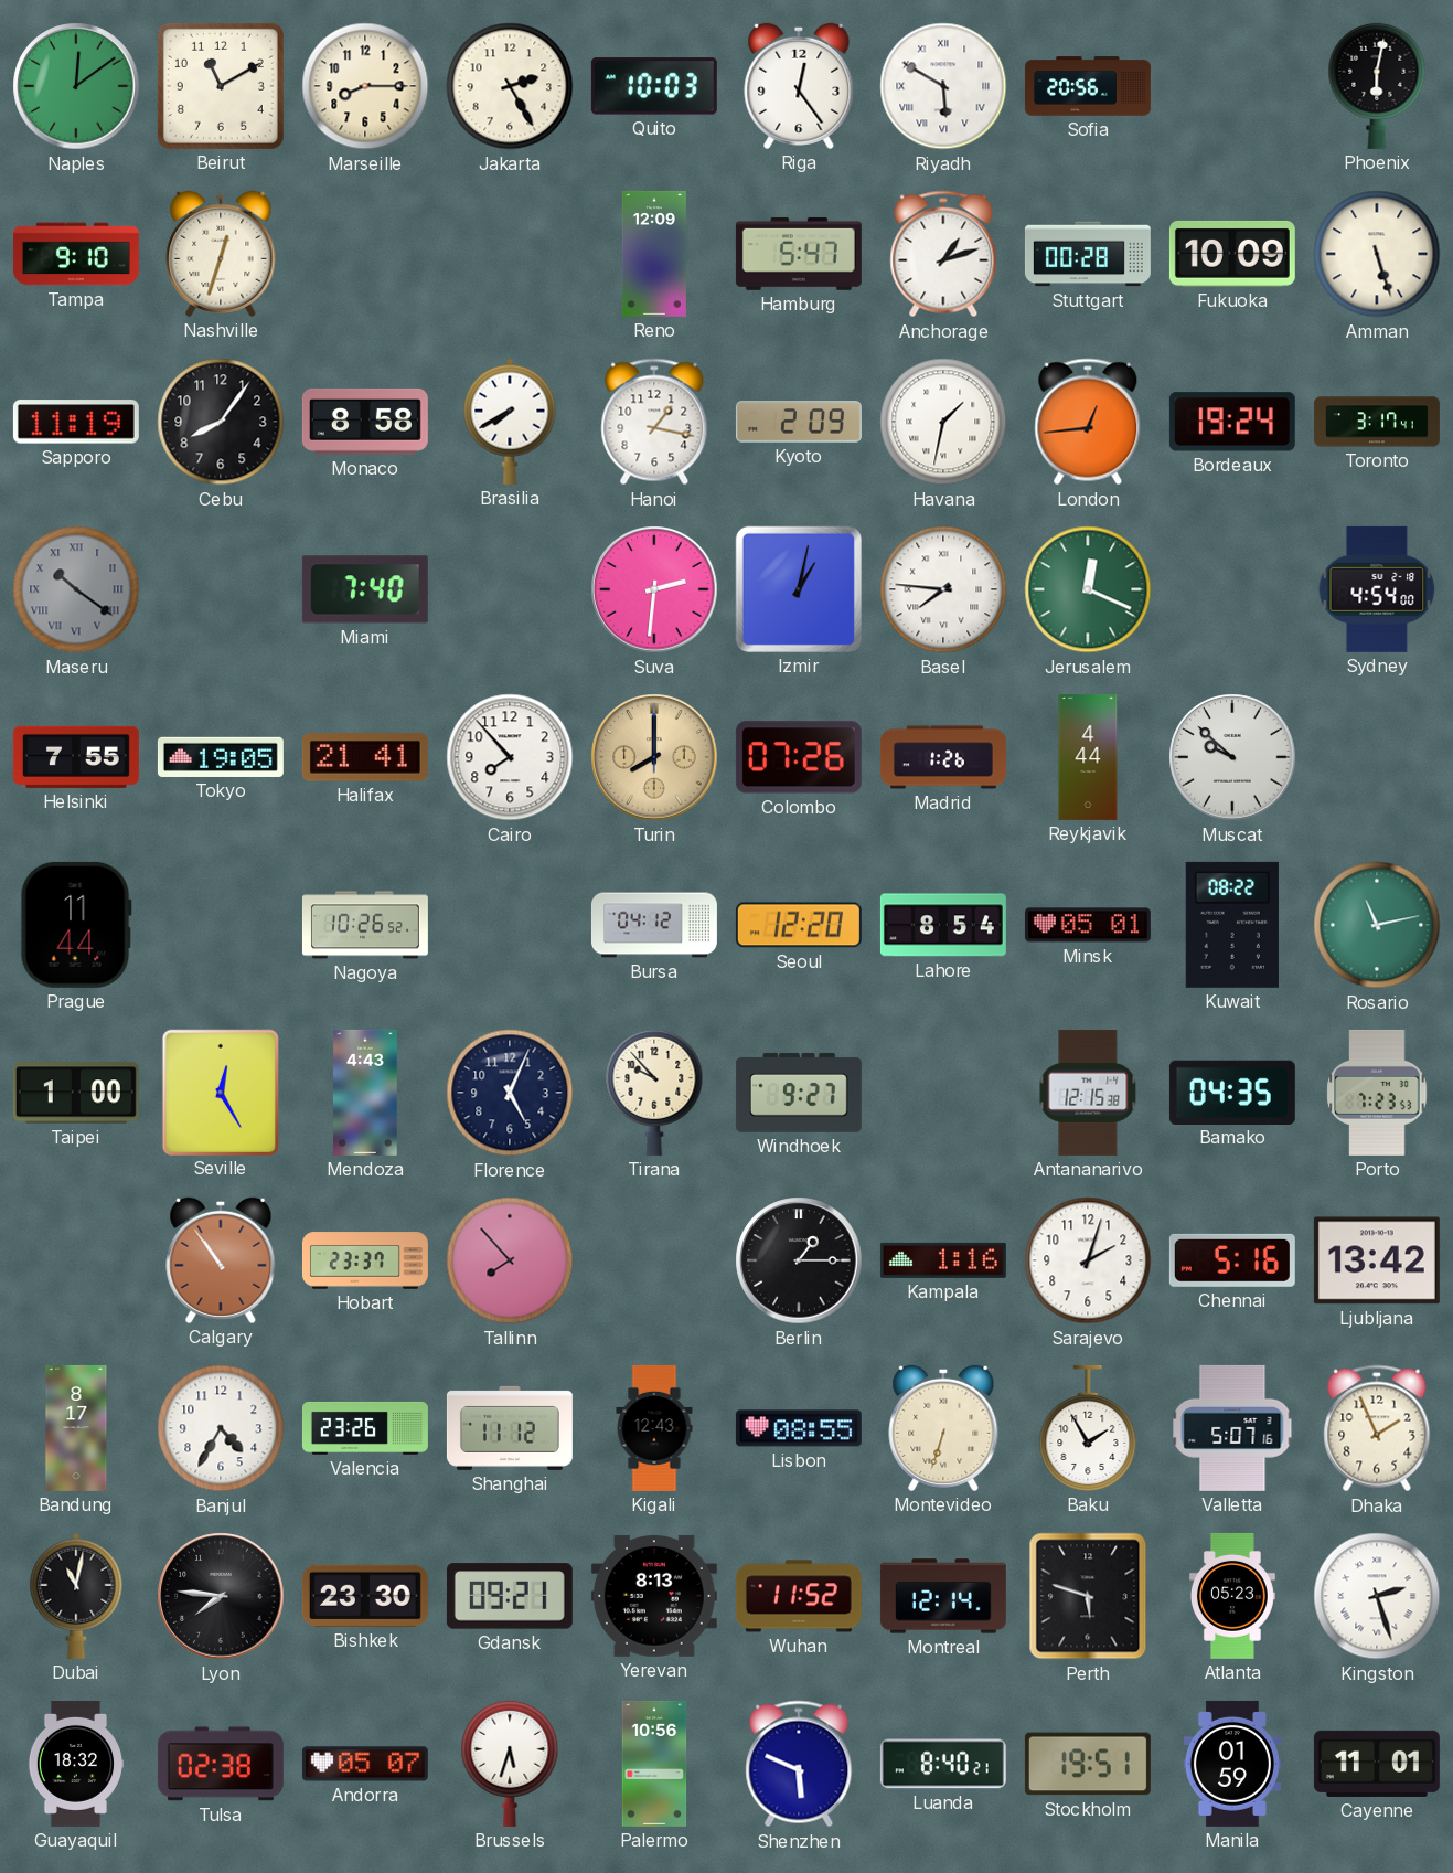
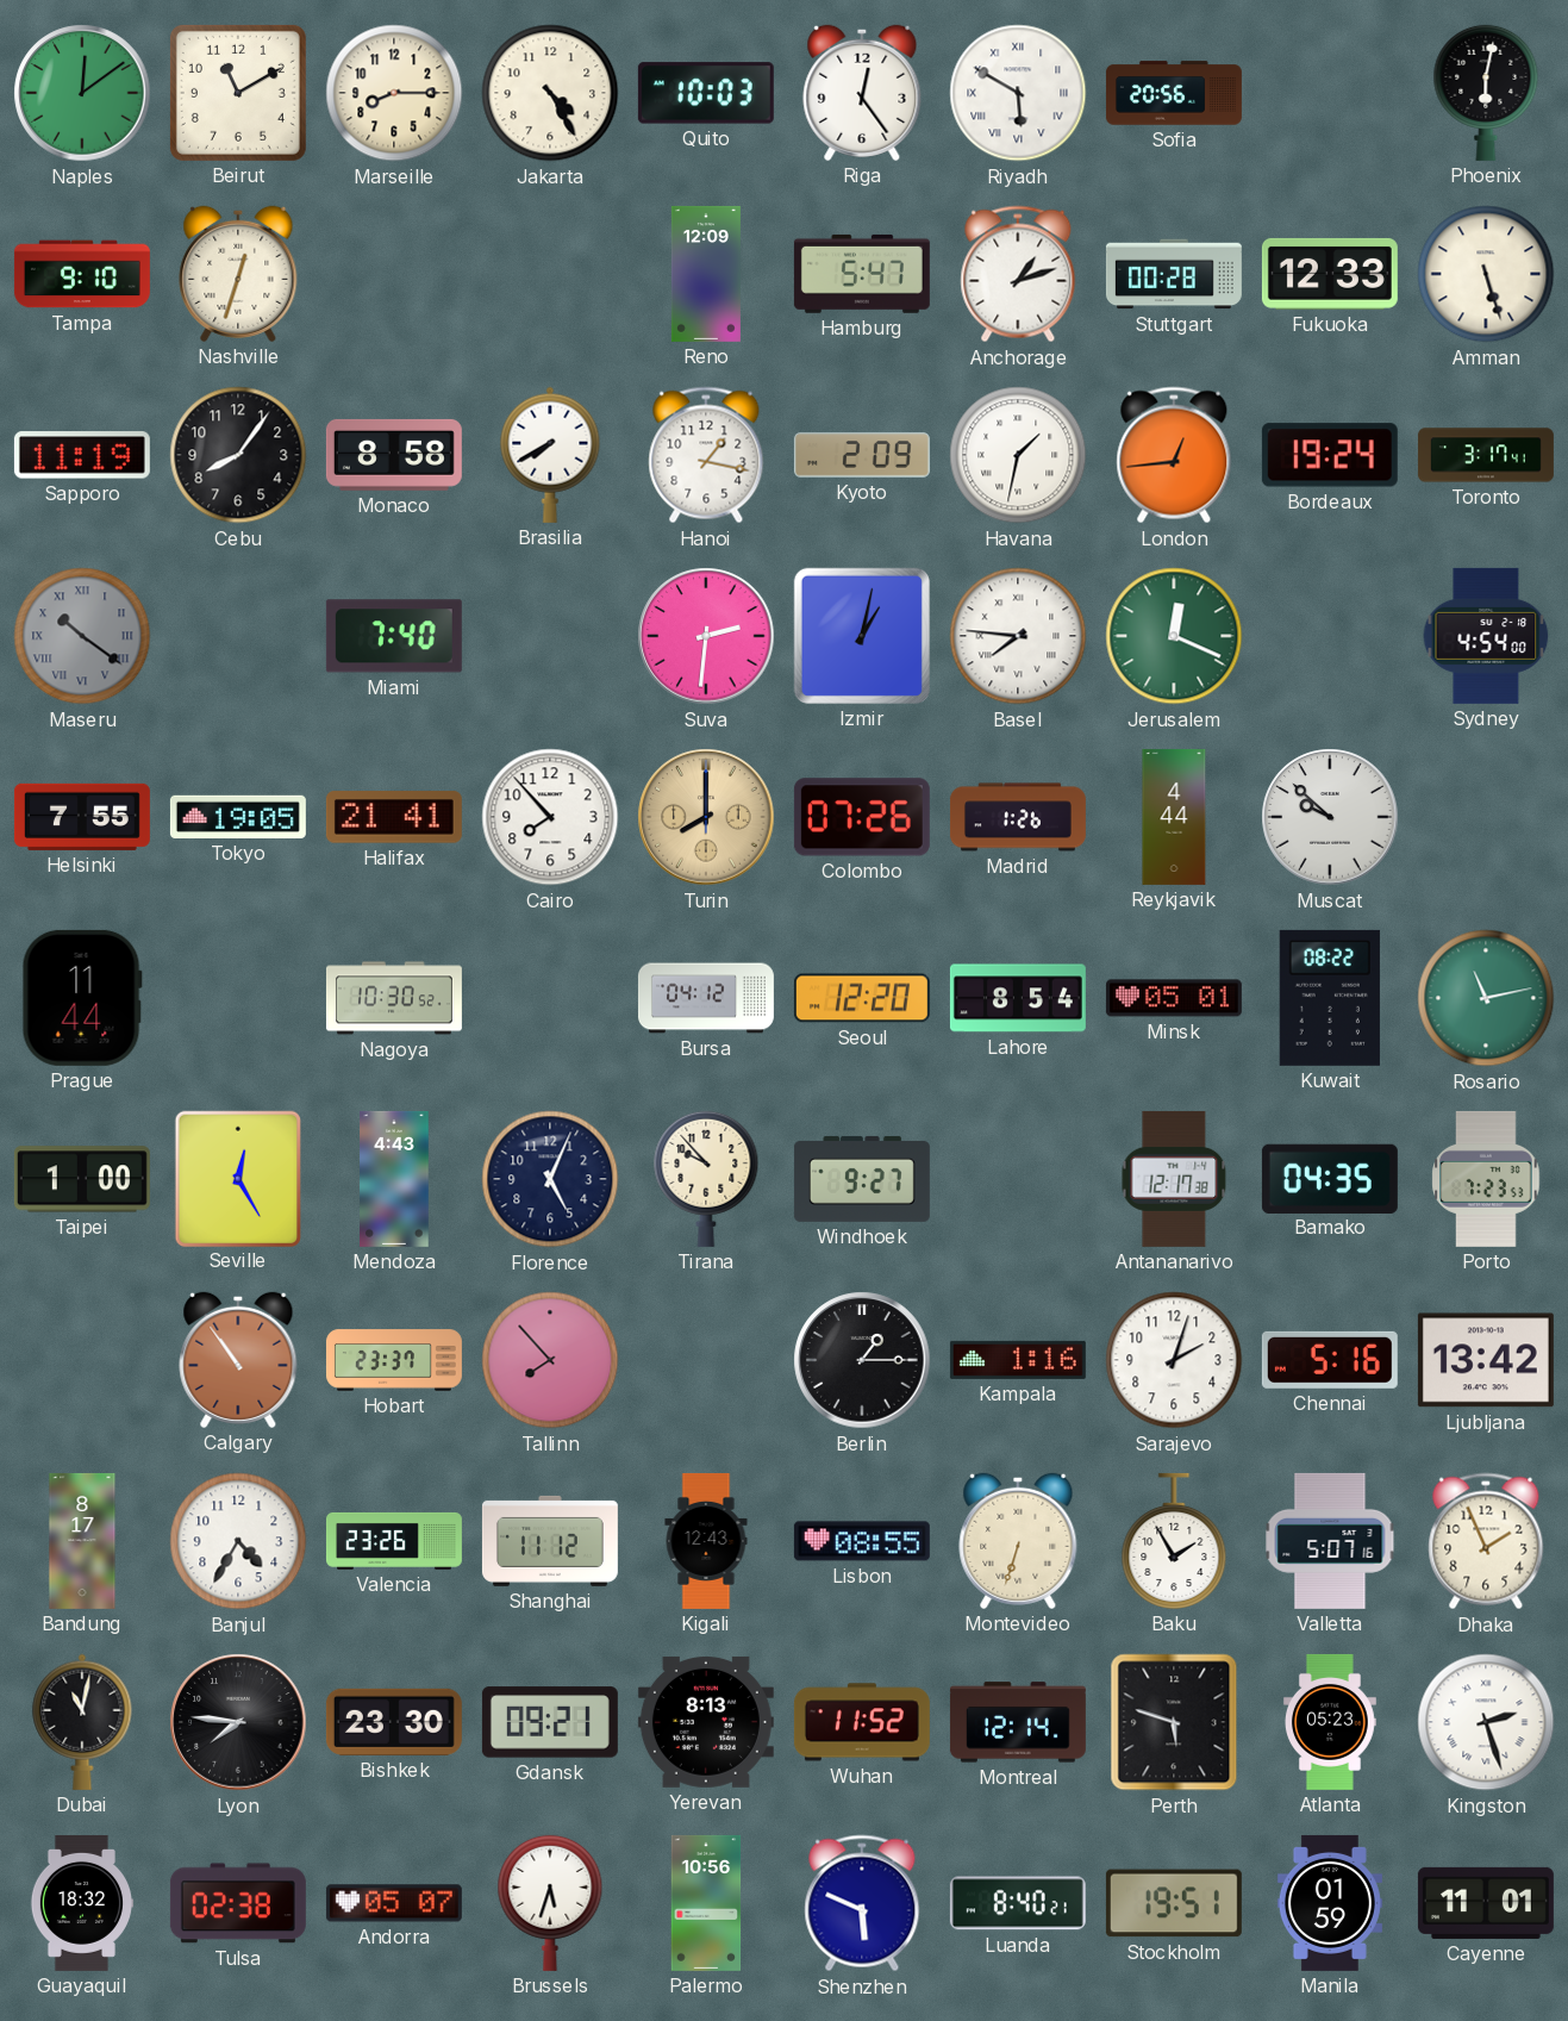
Jakarta: 2:25 -> 4:25 (550, 93)
Fukuoka: 10:09 -> 12:33 (1330, 274)
Nagoya: 10:26 -> 10:30 (394, 998)
Antananarivo: 12:15 -> 12:17 (1174, 1179)
